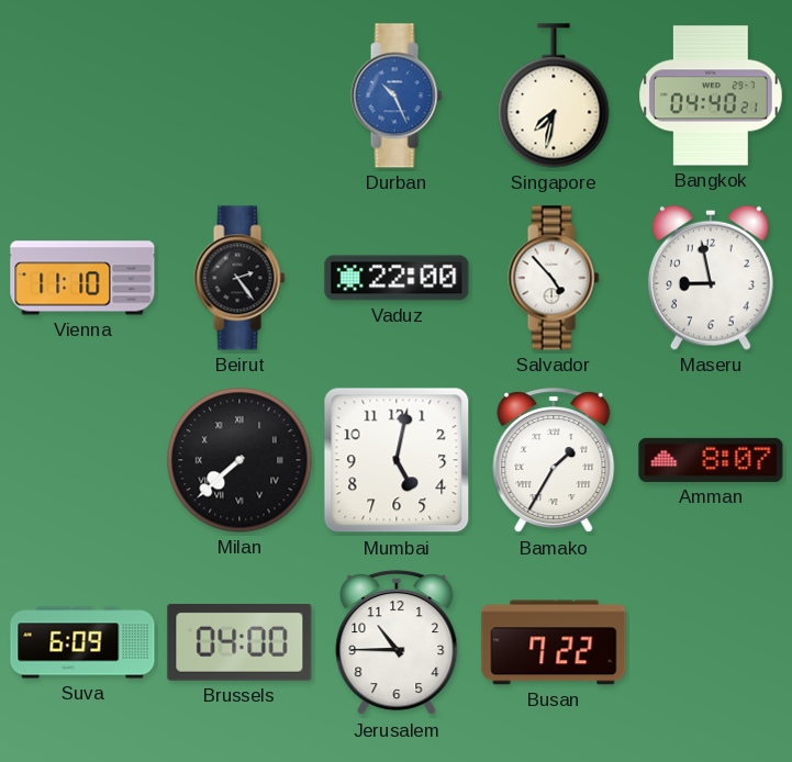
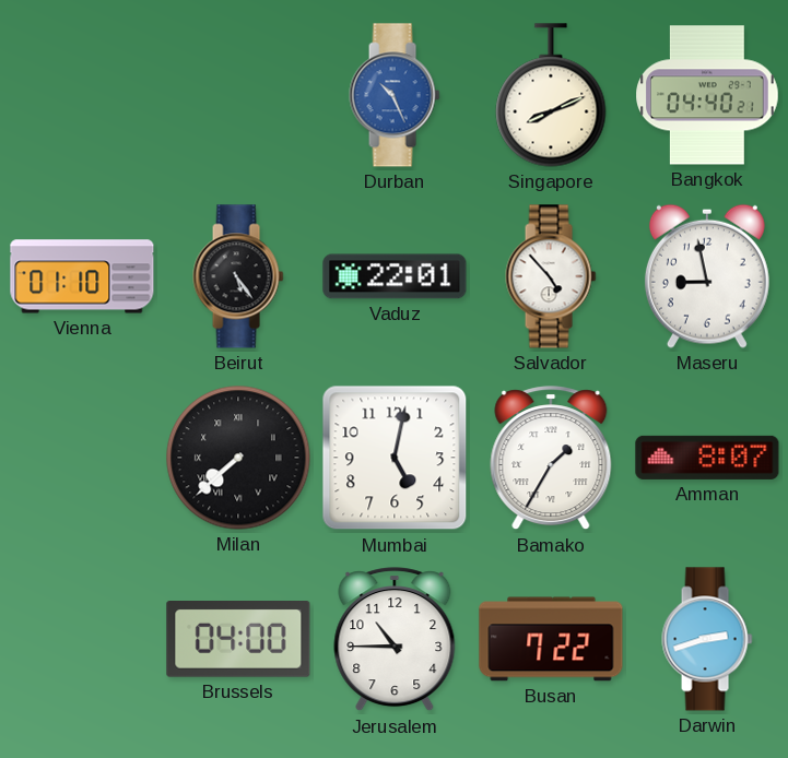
Singapore: 7:32 -> 8:11 (551, 95)
Vienna: 11:10 -> 01:10 (82, 276)
Beirut: 2:24 -> 5:24 (238, 276)
Vaduz: 22:00 -> 22:01 (395, 276)
Suva: 6:09 -> none (82, 642)
Darwin: none -> 2:42 (707, 639)
